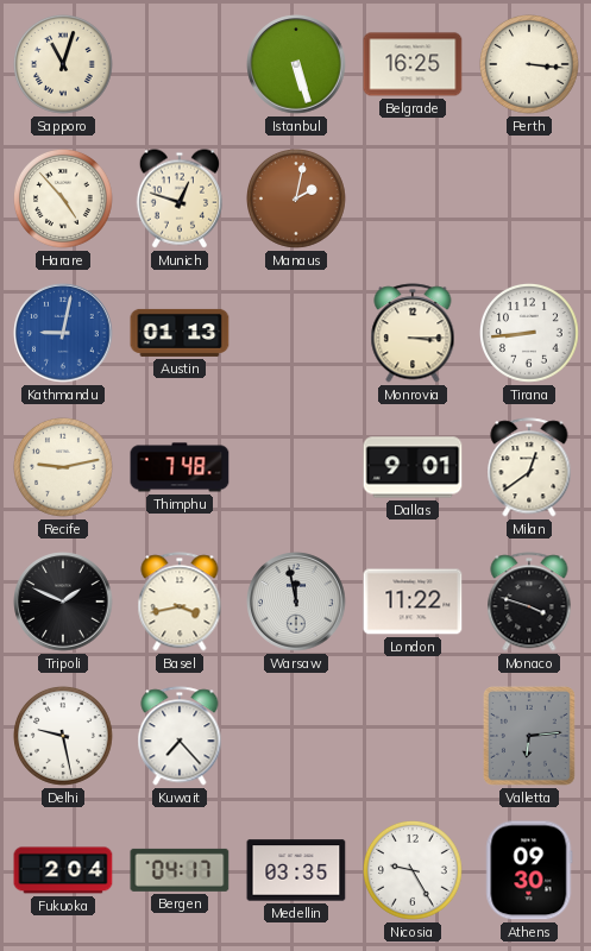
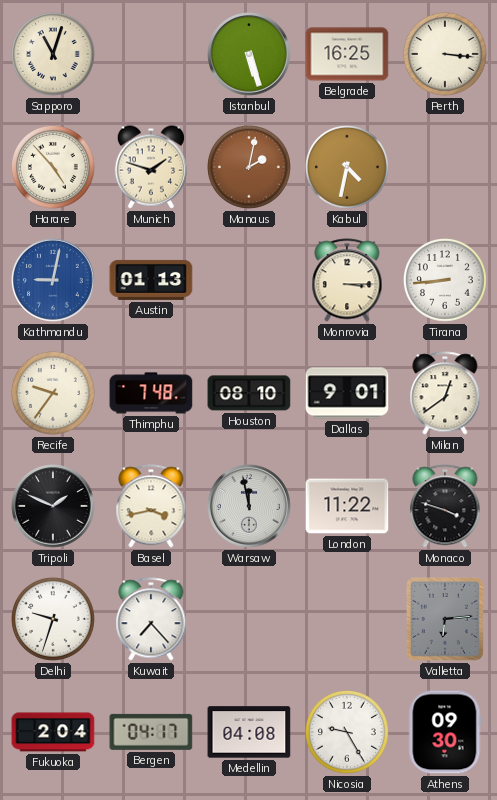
Munich: 12:48 -> 1:48 (150, 167)
Kabul: none -> 4:32 (348, 168)
Recife: 9:13 -> 9:36 (54, 394)
Houston: none -> 08:10 (249, 393)
Delhi: 9:28 -> 9:33 (54, 620)
Medellin: 03:35 -> 04:08 (249, 732)
